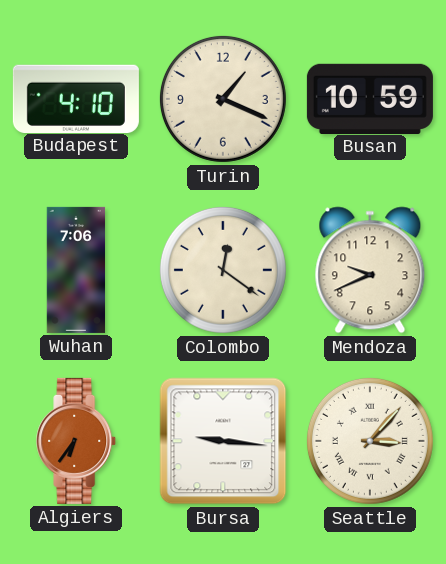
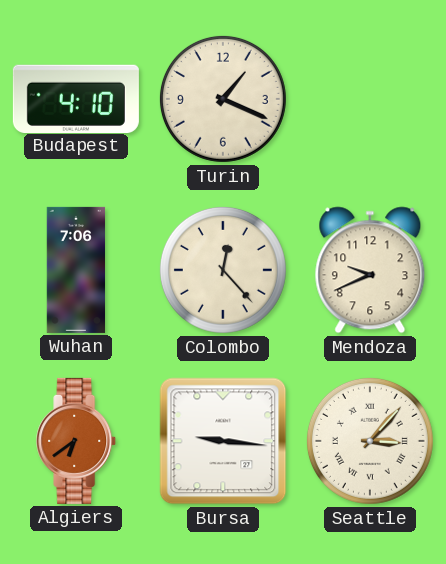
Busan: 10:59 -> none (370, 98)
Colombo: 12:21 -> 12:23 (223, 270)
Algiers: 6:36 -> 6:39 (77, 441)
